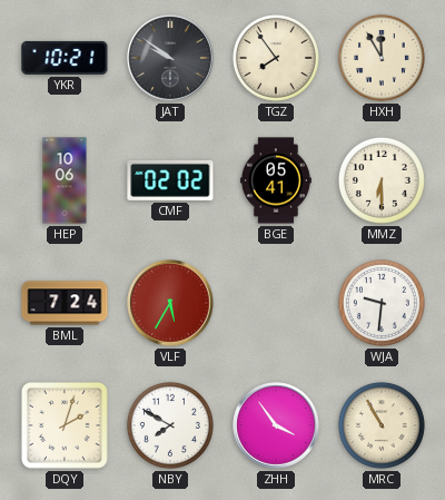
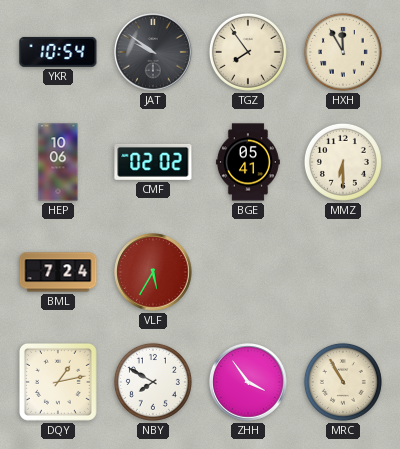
YKR: 10:21 -> 10:54 (58, 52)
WJA: 9:31 -> none (382, 303)
DQY: 2:03 -> 1:13 (58, 382)
